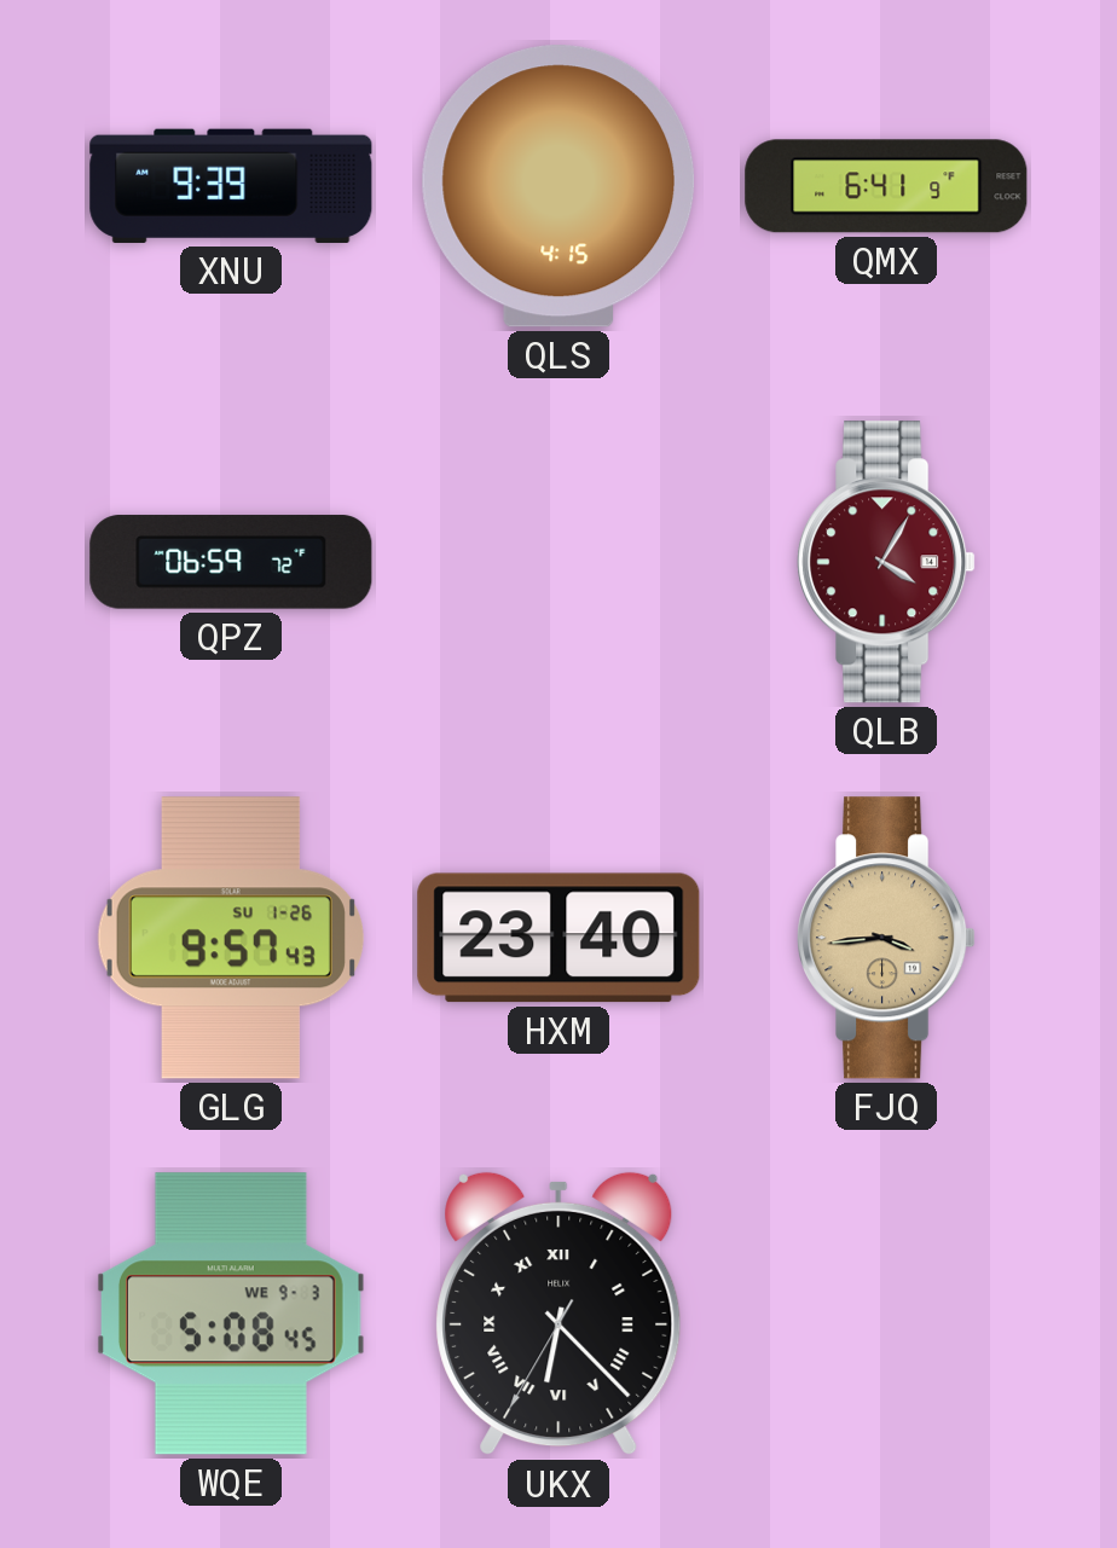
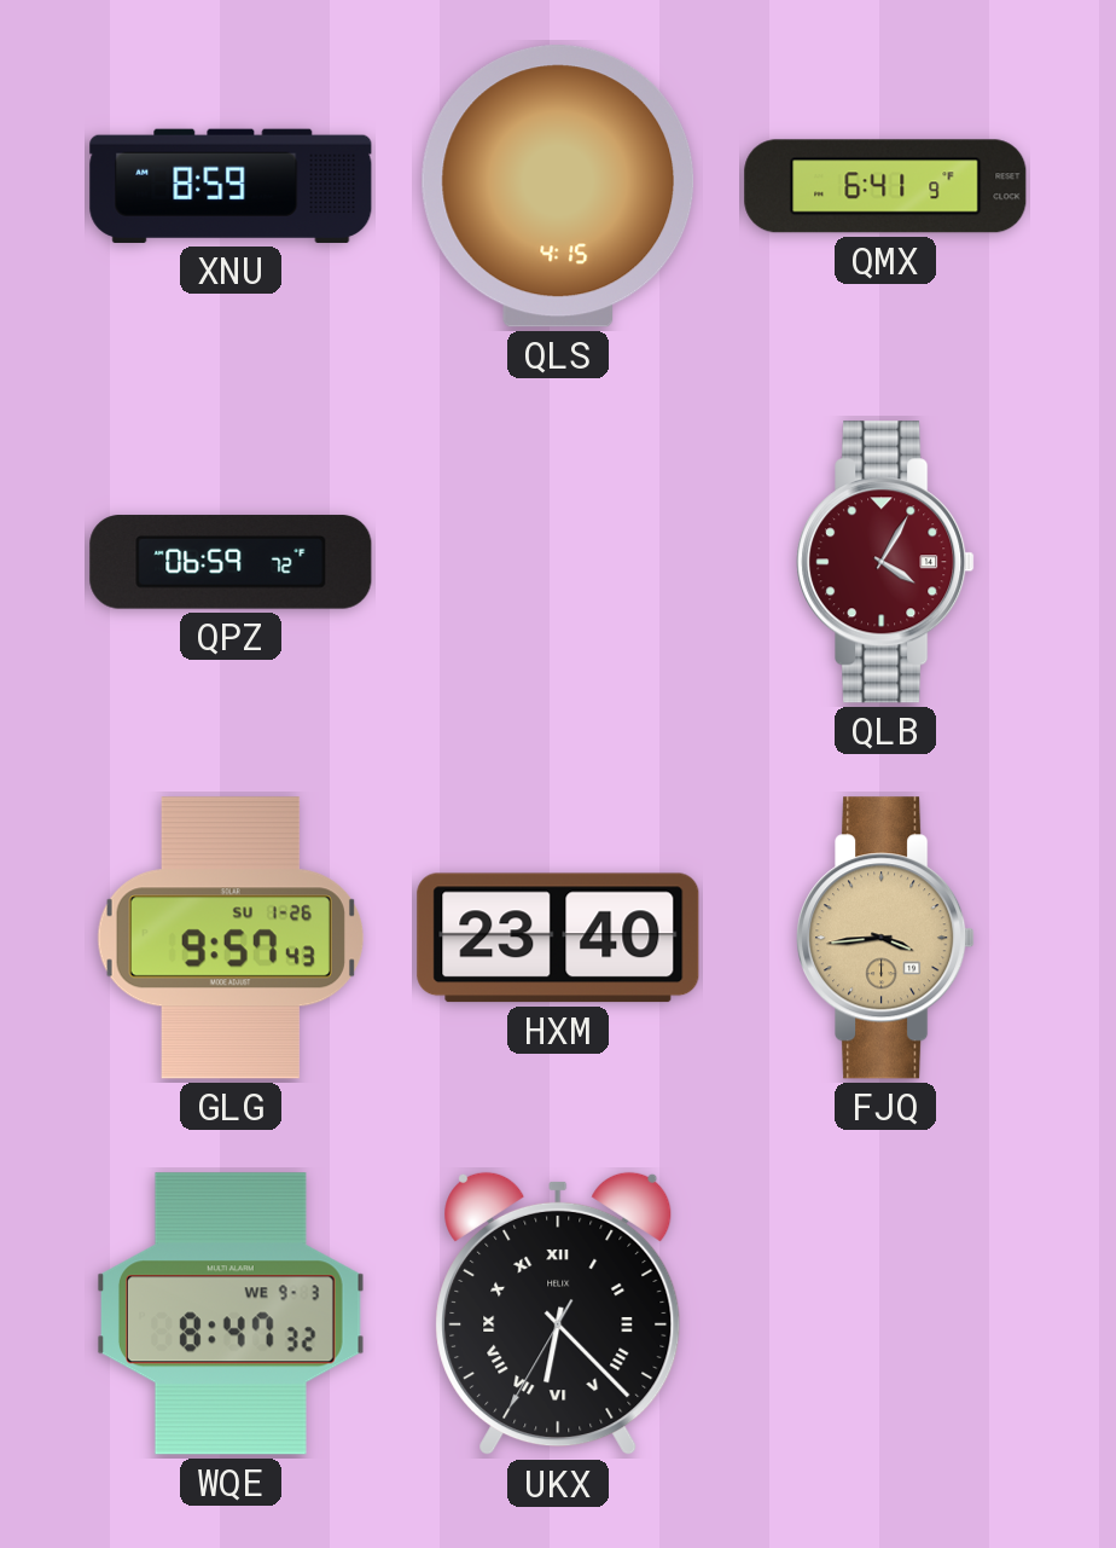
XNU: 9:39 -> 8:59 (231, 186)
WQE: 5:08 -> 8:47 (231, 1314)
